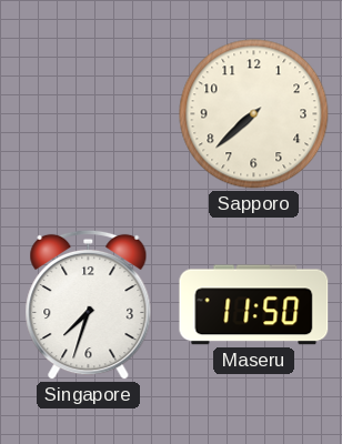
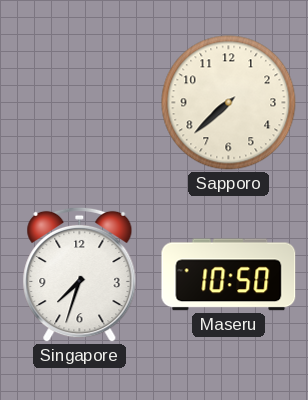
Maseru: 11:50 -> 10:50 (229, 275)
